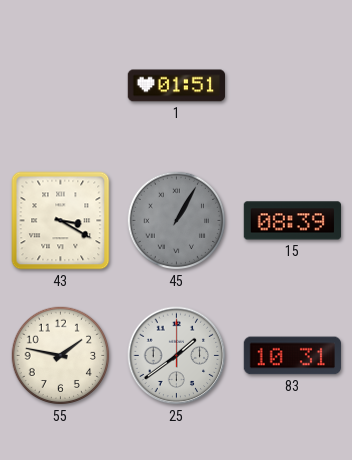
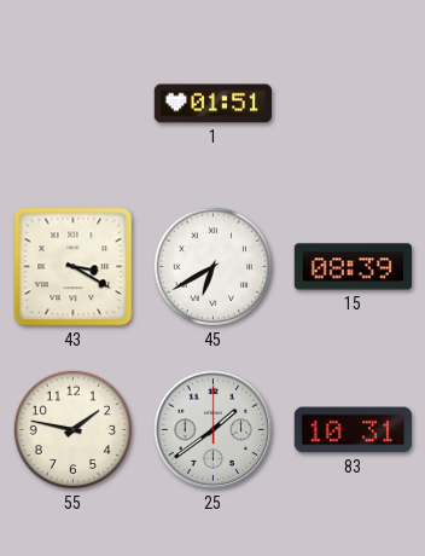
45: 1:05 -> 6:40 (214, 267)
45 dial: grey -> white (214, 267)
